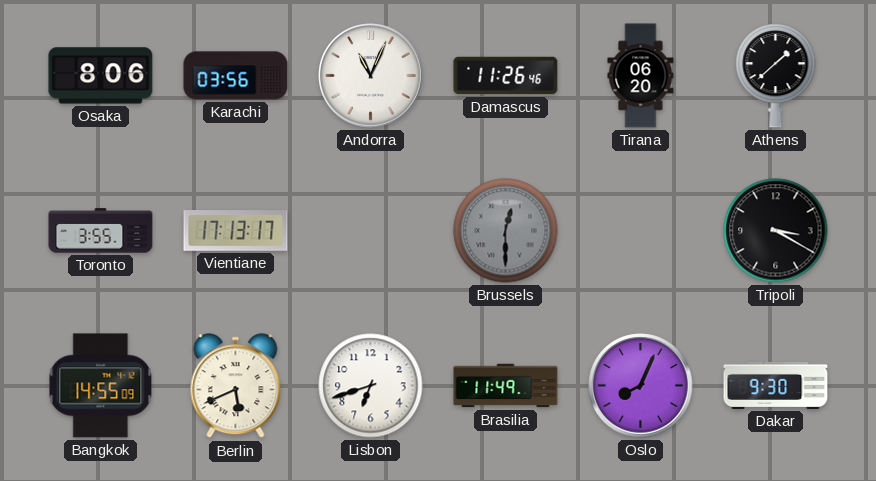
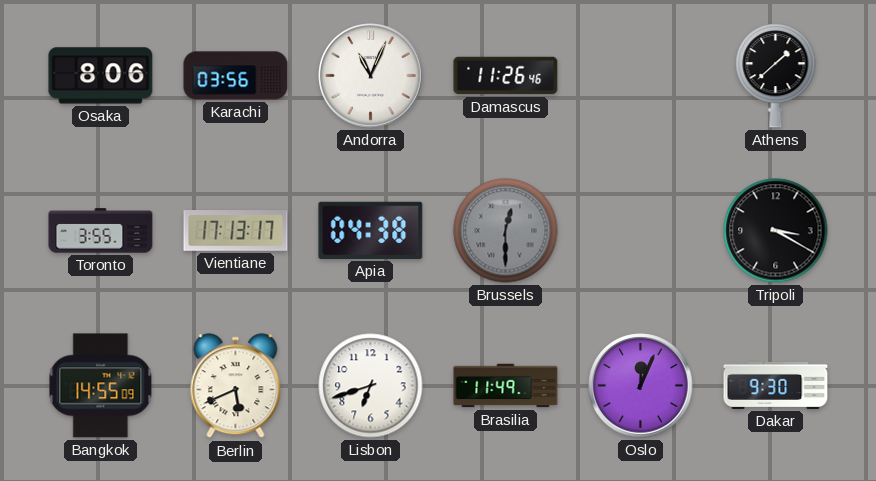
Tirana: 06:20 -> none (641, 76)
Apia: none -> 04:38 (371, 230)
Oslo: 8:04 -> 12:04 (641, 386)
